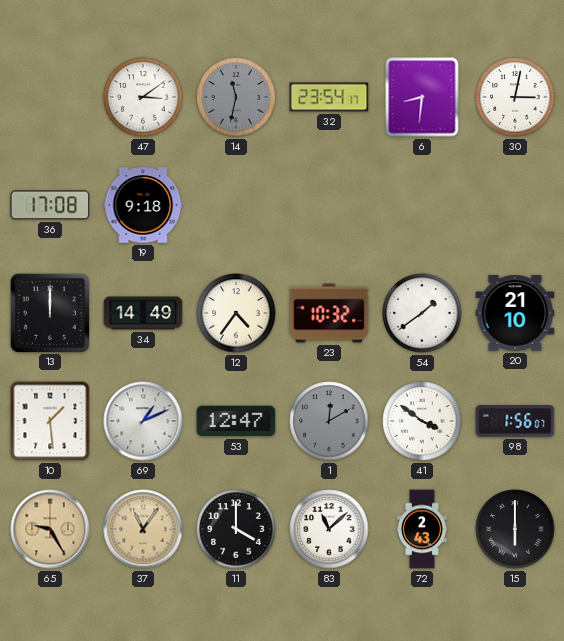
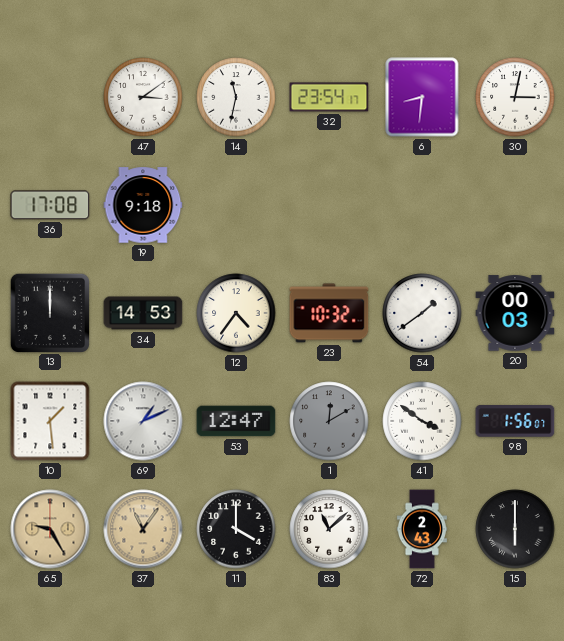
14 dial: grey -> white (236, 97)
34: 14:49 -> 14:53 (143, 313)
20: 21:10 -> 00:03 (515, 313)
